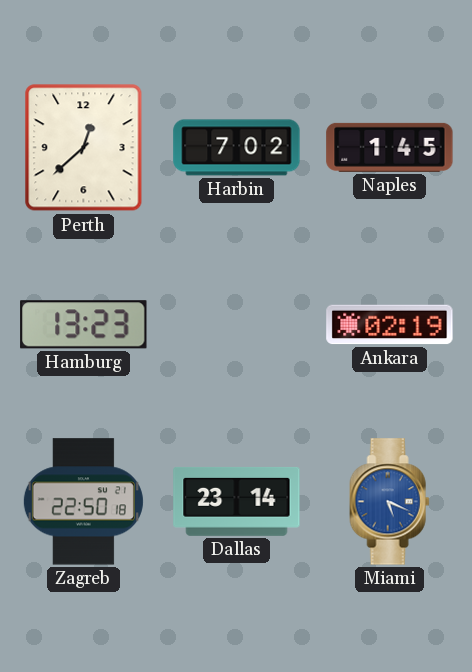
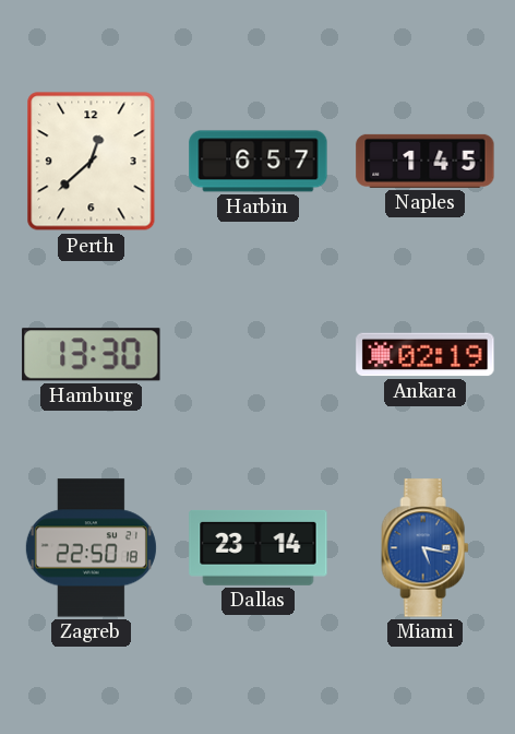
Harbin: 7:02 -> 6:57 (259, 162)
Hamburg: 13:23 -> 13:30 (92, 355)
Miami: 5:19 -> 5:17 (426, 548)
